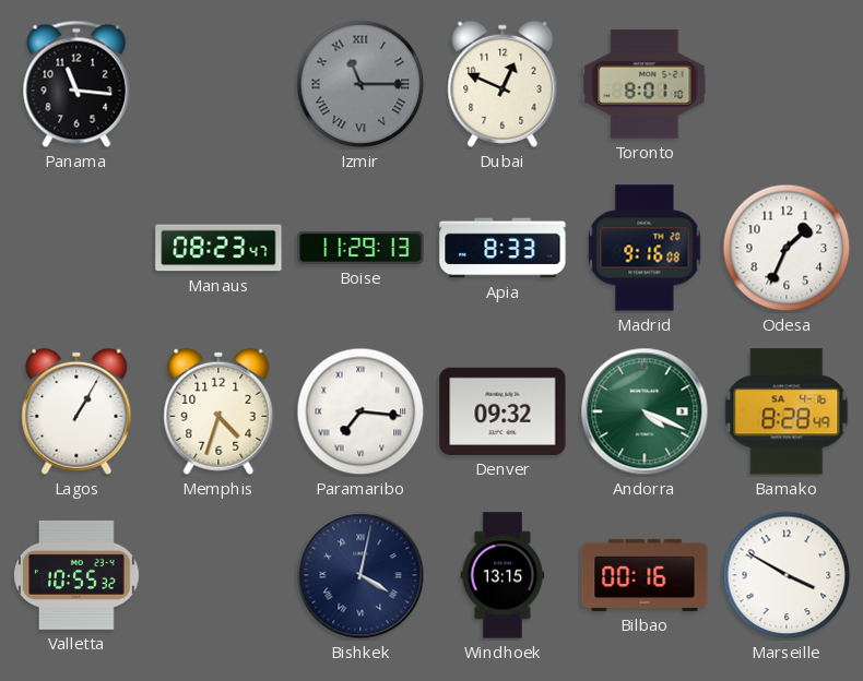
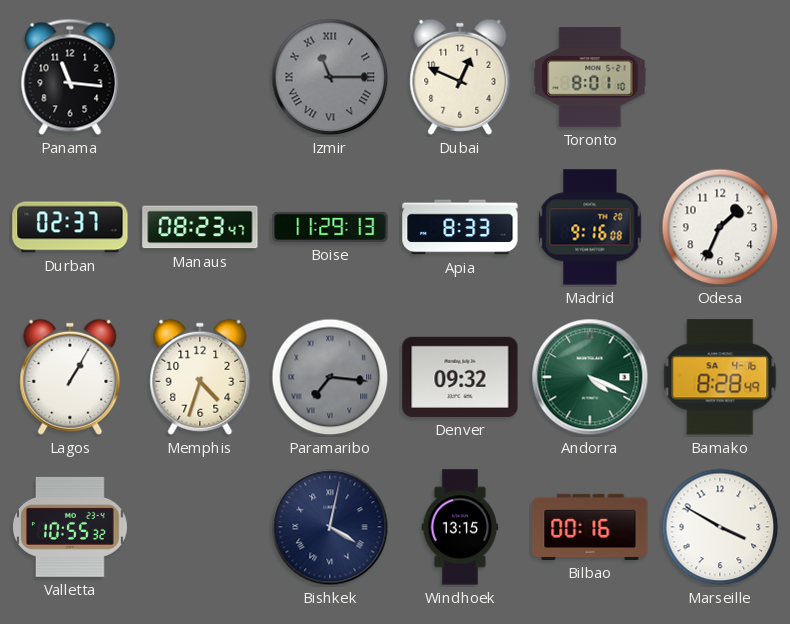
Durban: none -> 02:37 (70, 227)
Paramaribo dial: white -> grey (330, 377)
